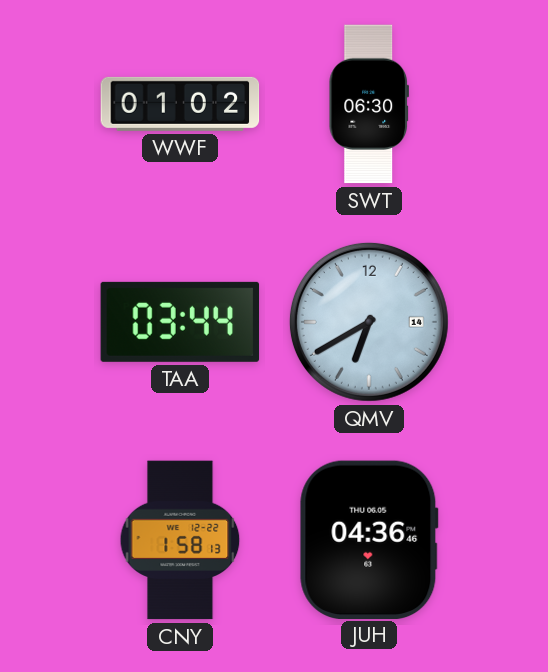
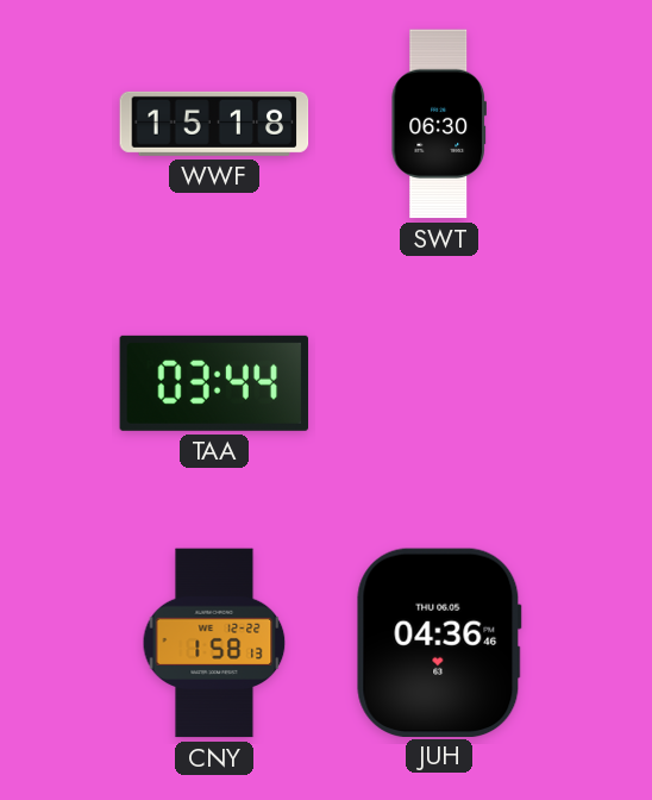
WWF: 01:02 -> 15:18 (214, 124)
QMV: 6:40 -> none (369, 322)
